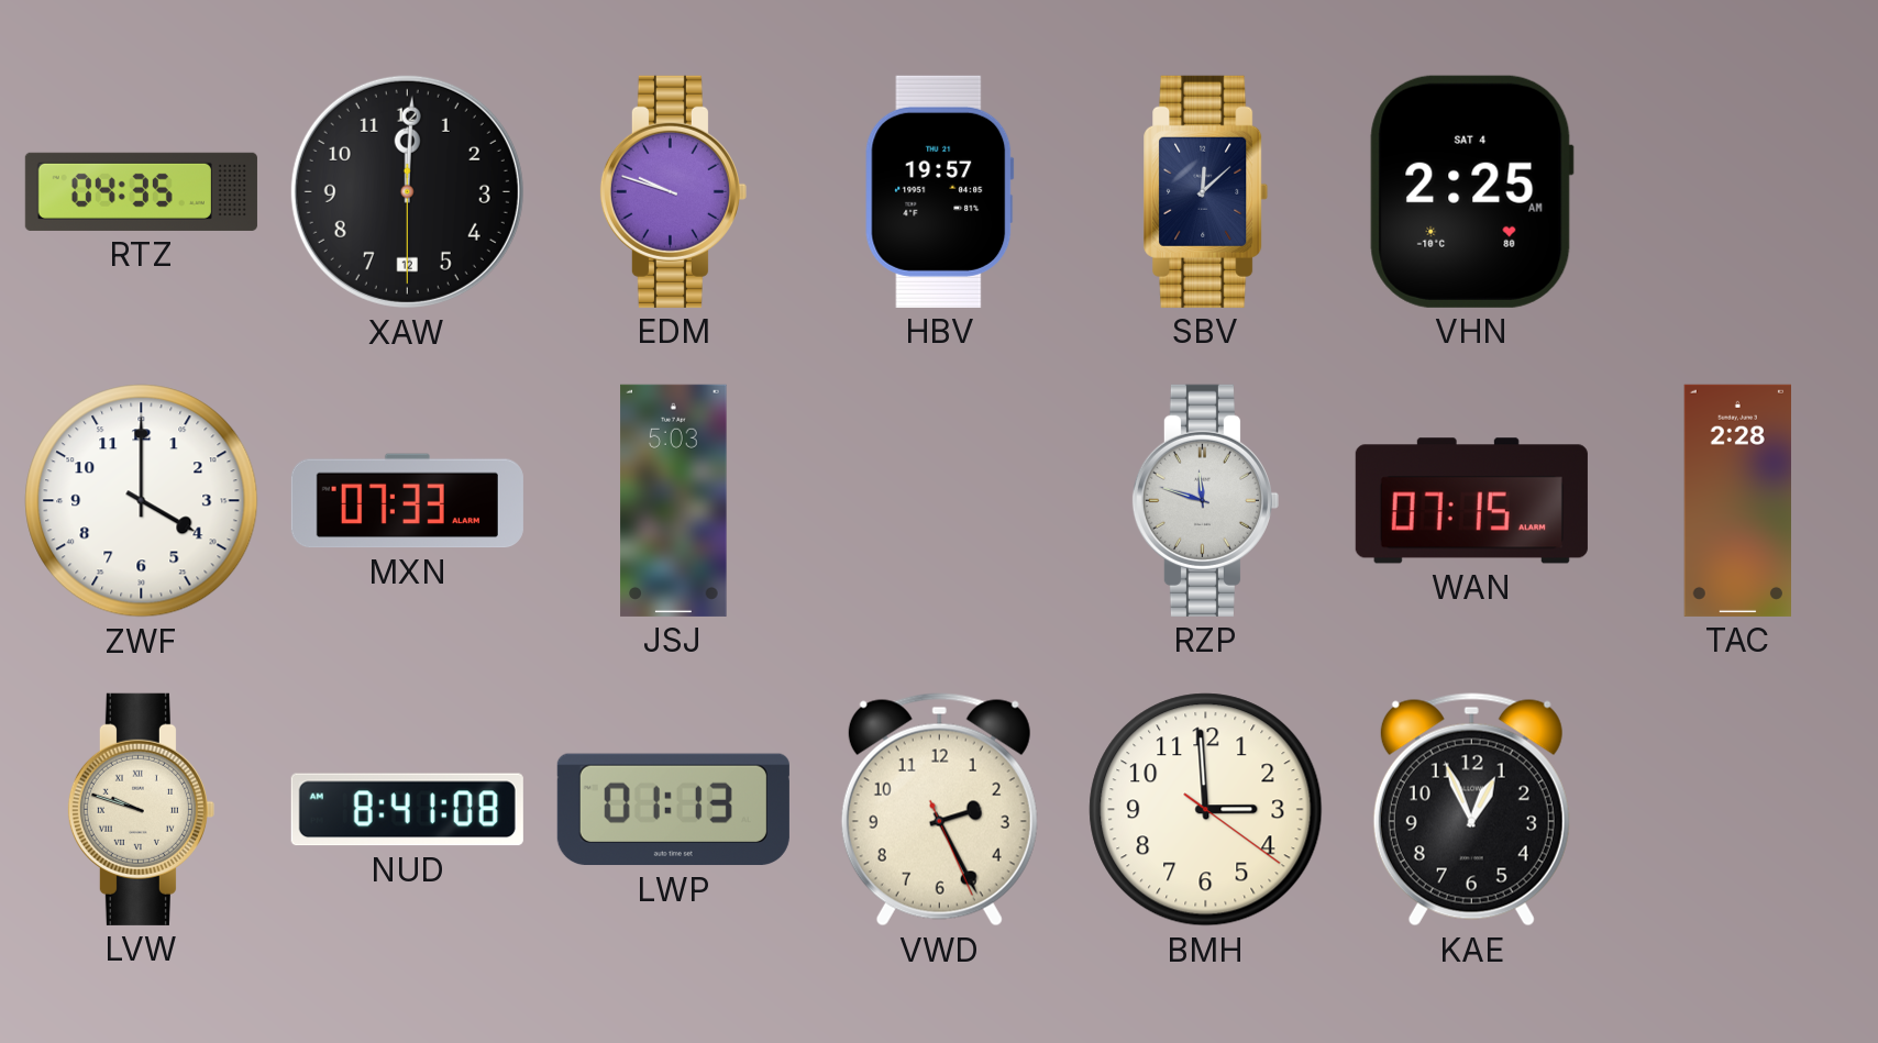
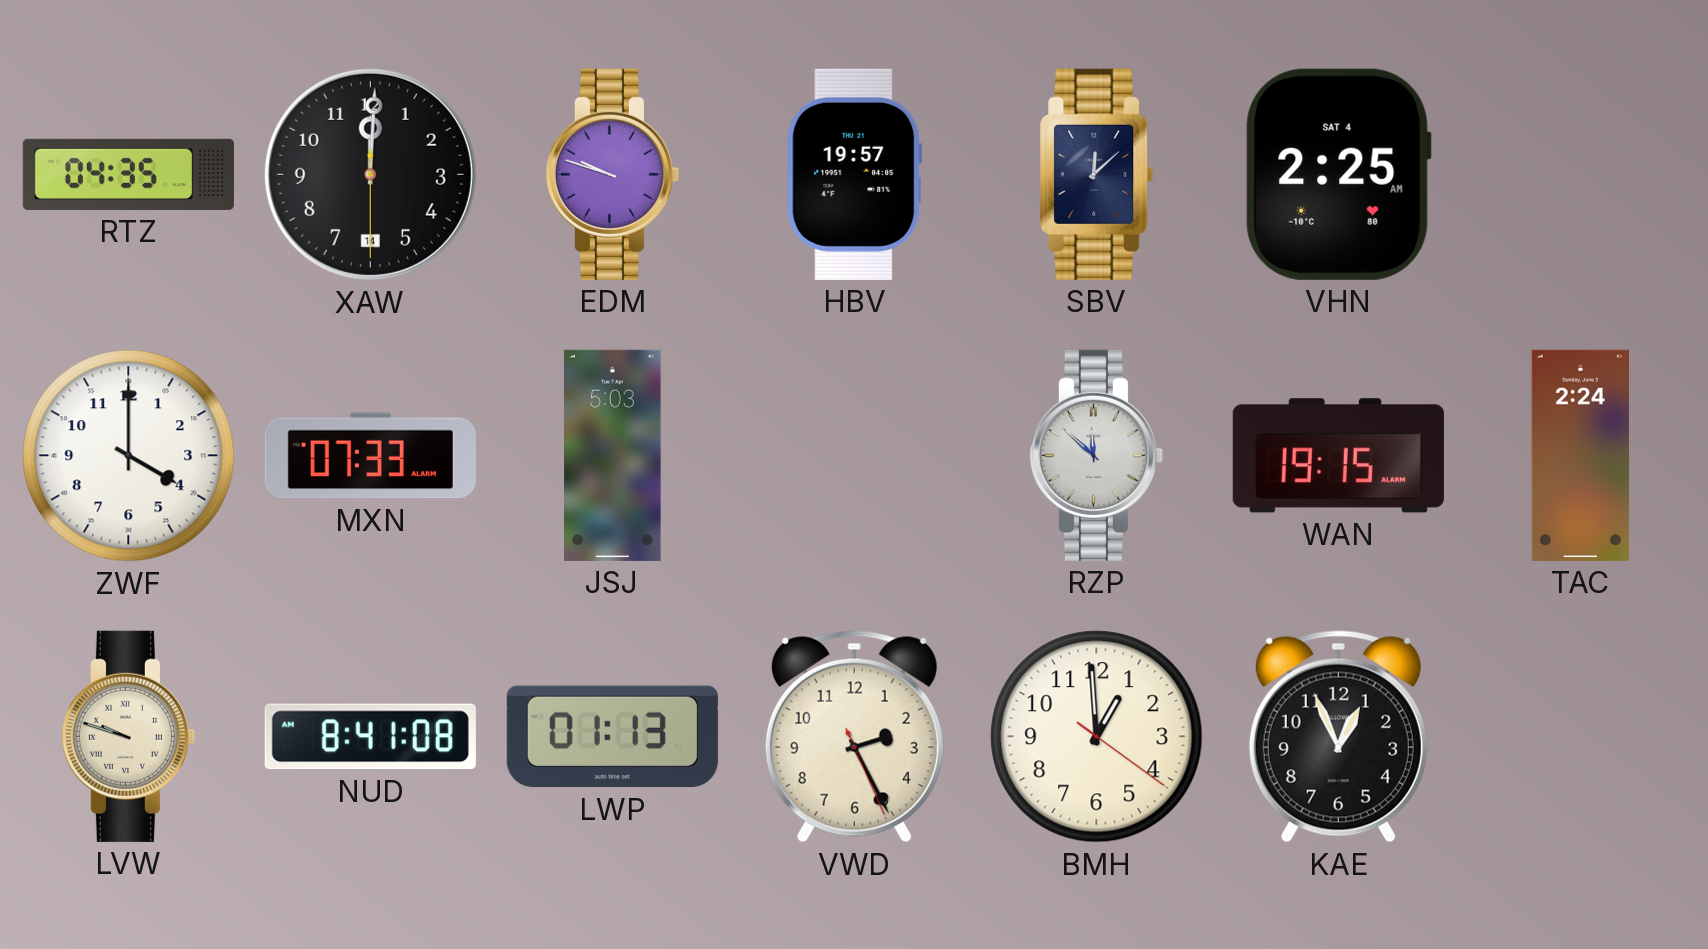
XAW date: 12 -> 14 (370, 174)
RZP: 11:48 -> 11:52 (1096, 455)
WAN: 07:15 -> 19:15 (1338, 456)
TAC: 2:28 -> 2:24 (1580, 455)
BMH: 2:59 -> 12:59 (1097, 737)
